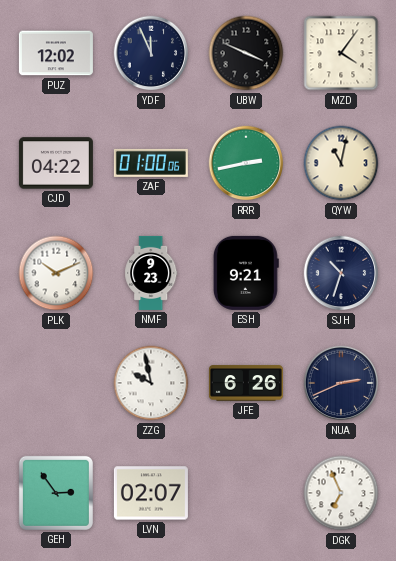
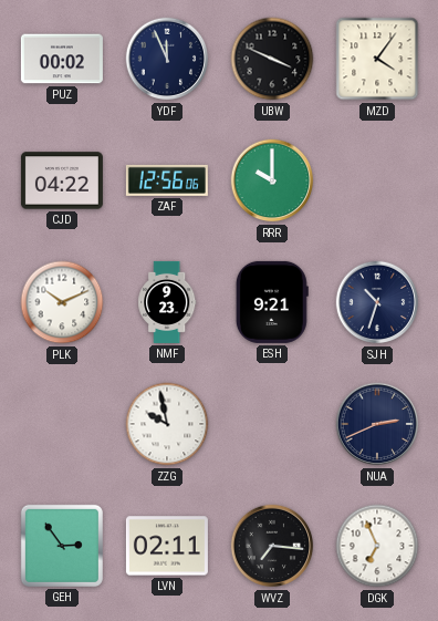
PUZ: 12:02 -> 00:02 (62, 59)
ZAF: 01:00 -> 12:56 (167, 180)
RRR: 2:43 -> 10:00 (272, 180)
QYW: 11:02 -> none (341, 163)
JFE: 6:26 -> none (246, 383)
LVN: 02:07 -> 02:11 (167, 546)
WVZ: none -> 7:16 (272, 546)
